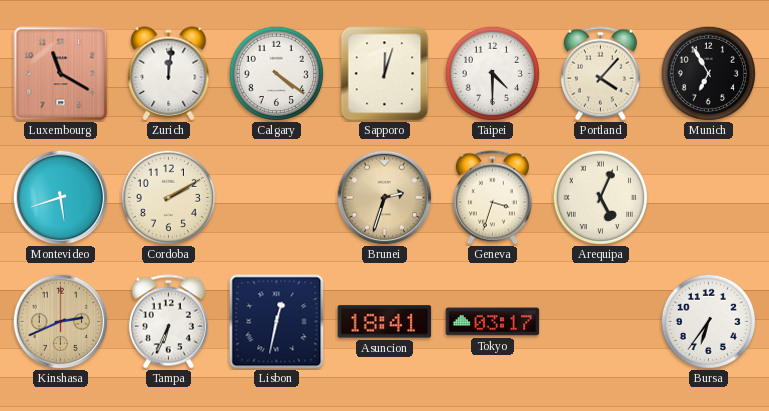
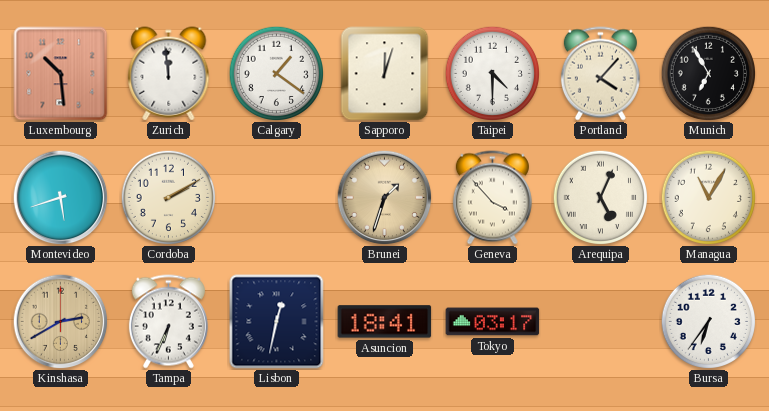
Luxembourg: 11:20 -> 10:29 (61, 74)
Zurich: 12:01 -> 11:59 (169, 74)
Calgary: 4:21 -> 1:21 (276, 73)
Brunei: 2:33 -> 1:33 (384, 197)
Geneva: 3:33 -> 3:53 (492, 198)
Managua: none -> 11:05 (708, 197)
Kinshasa: 2:41 -> 2:40 (60, 321)
